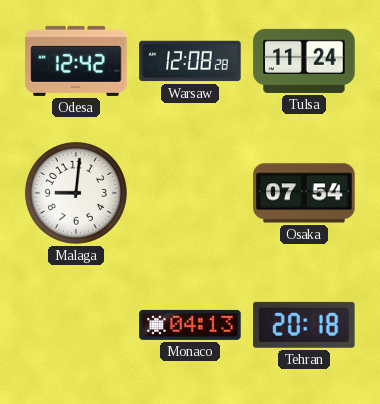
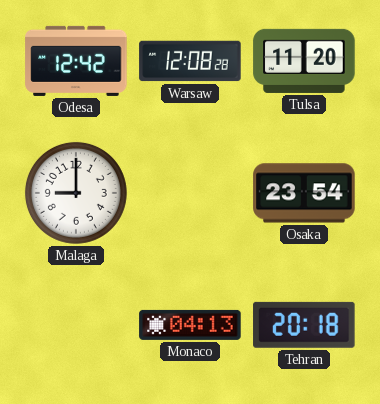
Tulsa: 11:24 -> 11:20 (304, 61)
Malaga: 9:01 -> 9:00 (76, 193)
Osaka: 07:54 -> 23:54 (304, 193)
